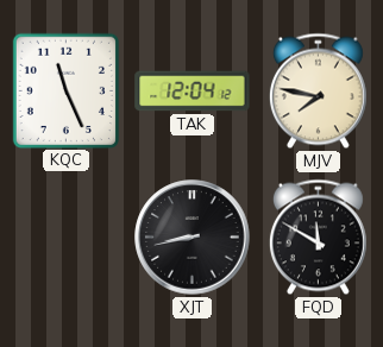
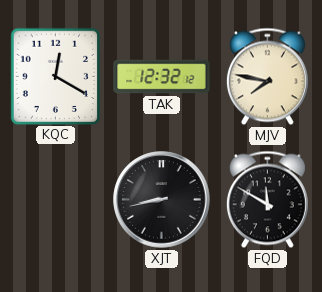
KQC: 11:26 -> 12:20 (55, 76)
TAK: 12:04 -> 12:32 (162, 77)
